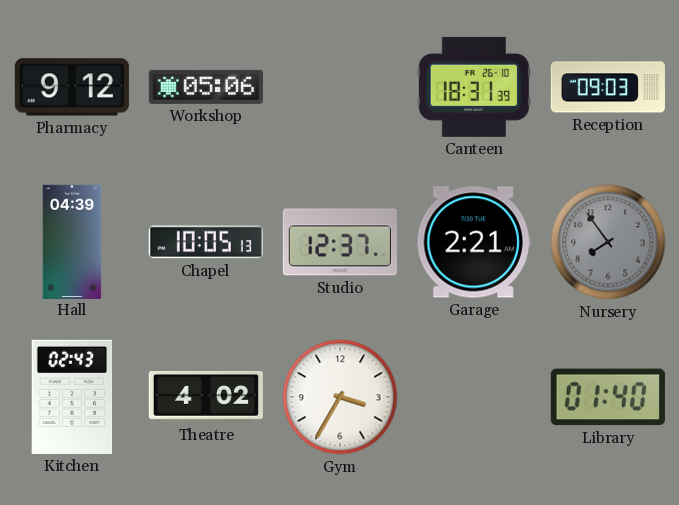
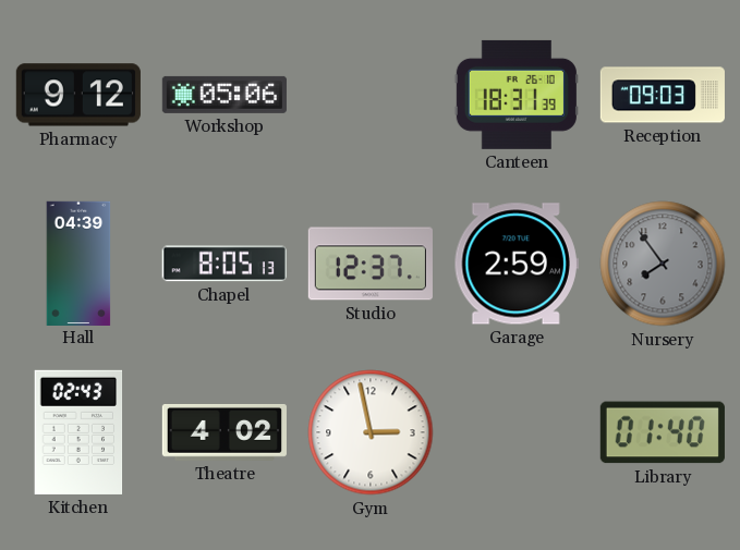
Chapel: 10:05 -> 8:05 (225, 264)
Garage: 2:21 -> 2:59 (517, 264)
Gym: 3:35 -> 2:58 (371, 432)
